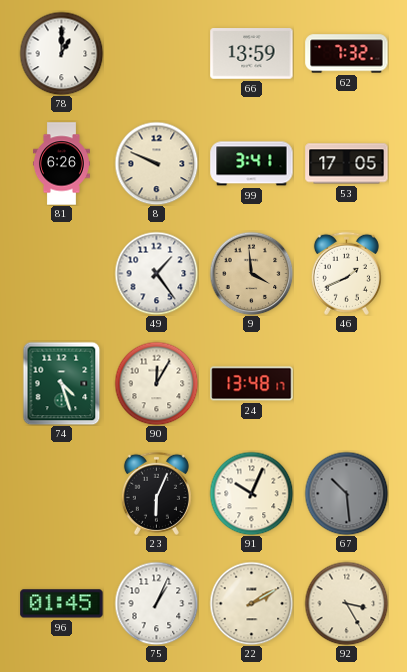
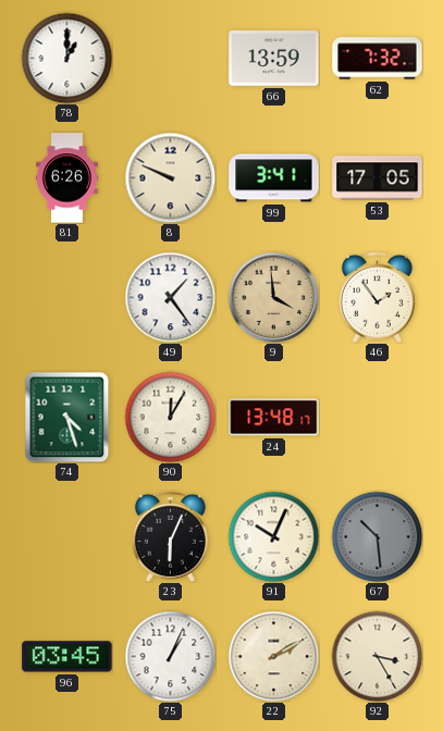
46: 1:41 -> 1:54 (377, 297)
96: 01:45 -> 03:45 (67, 657)
